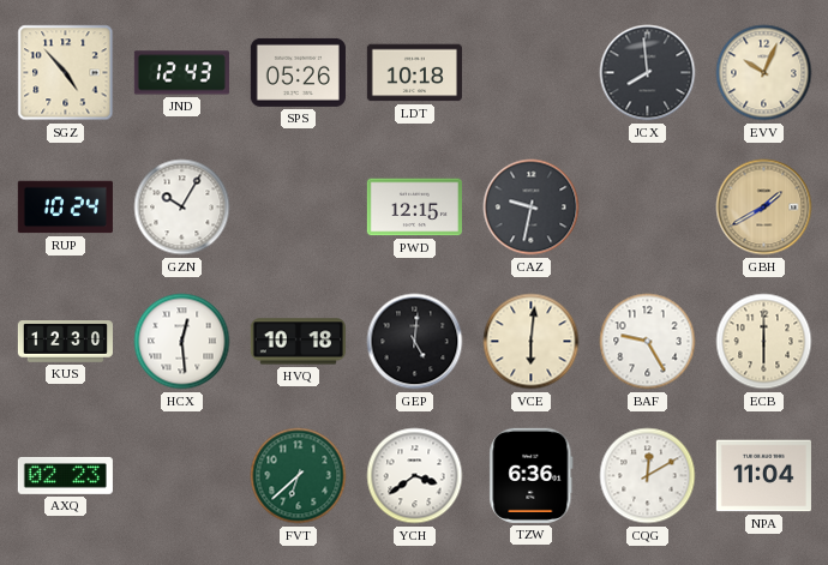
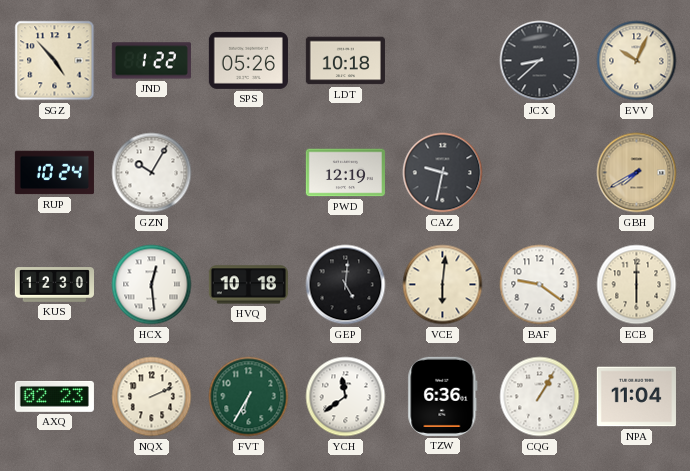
JND: 12:43 -> 1:22 (151, 61)
JCX: 7:59 -> 8:38 (540, 61)
PWD: 12:15 -> 12:19 (345, 173)
GBH: 1:40 -> 7:40 (637, 173)
BAF: 9:25 -> 9:21 (540, 285)
NQX: none -> 2:11 (152, 397)
FVT: 6:38 -> 6:35 (249, 397)
YCH: 3:39 -> 11:39 (346, 397)
CQG: 12:10 -> 1:05 (540, 397)
